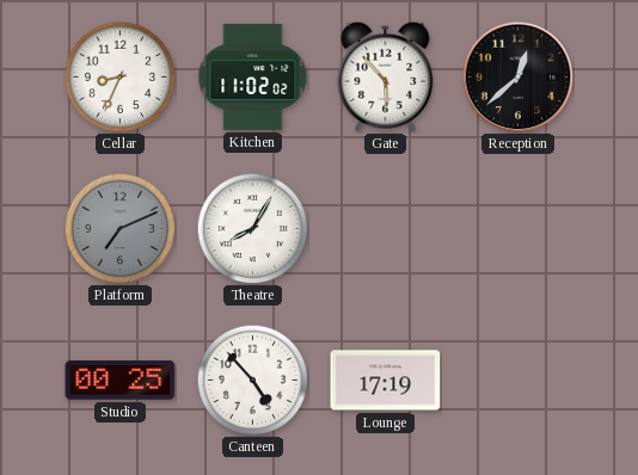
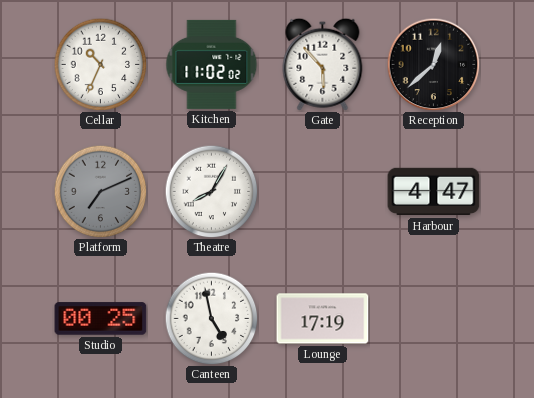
Cellar: 8:34 -> 10:34 (100, 64)
Harbour: none -> 4:47 (434, 192)
Canteen: 4:53 -> 4:58 (211, 318)
